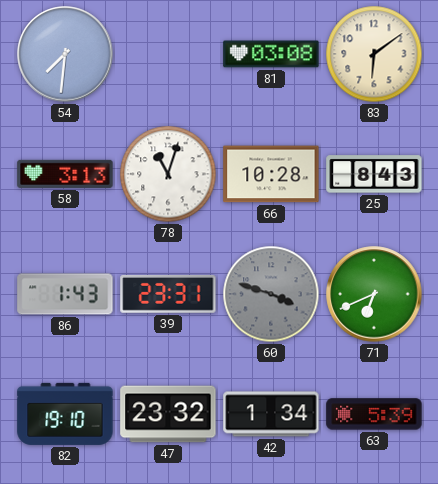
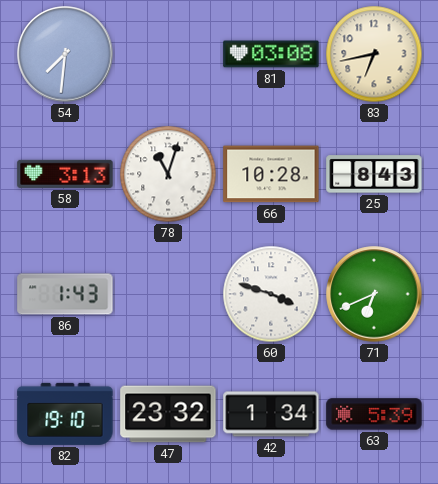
83: 6:09 -> 6:43 (374, 54)
39: 23:31 -> none (168, 294)
60 dial: grey -> white (271, 294)
